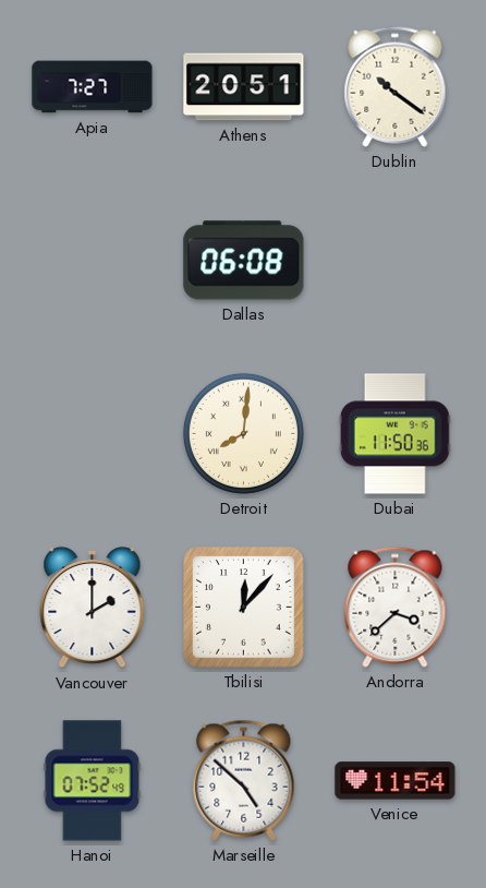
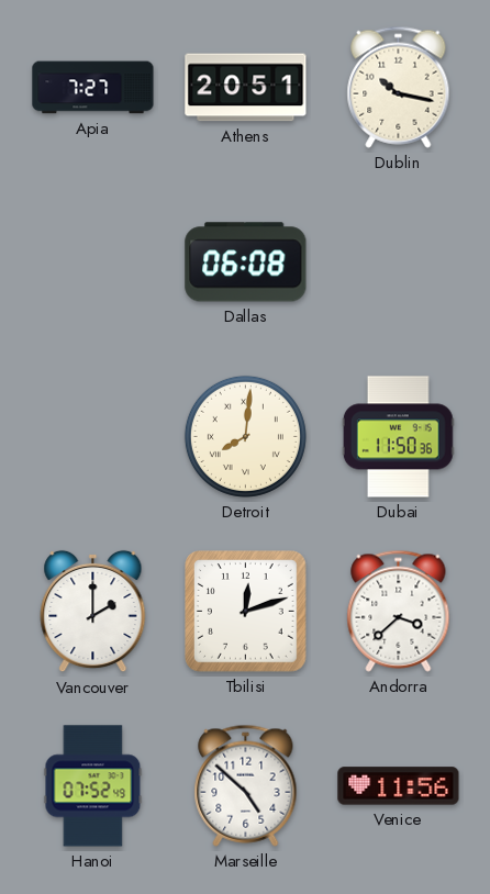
Dublin: 10:21 -> 10:17 (399, 87)
Tbilisi: 12:07 -> 12:12 (246, 612)
Venice: 11:54 -> 11:56 (399, 786)
